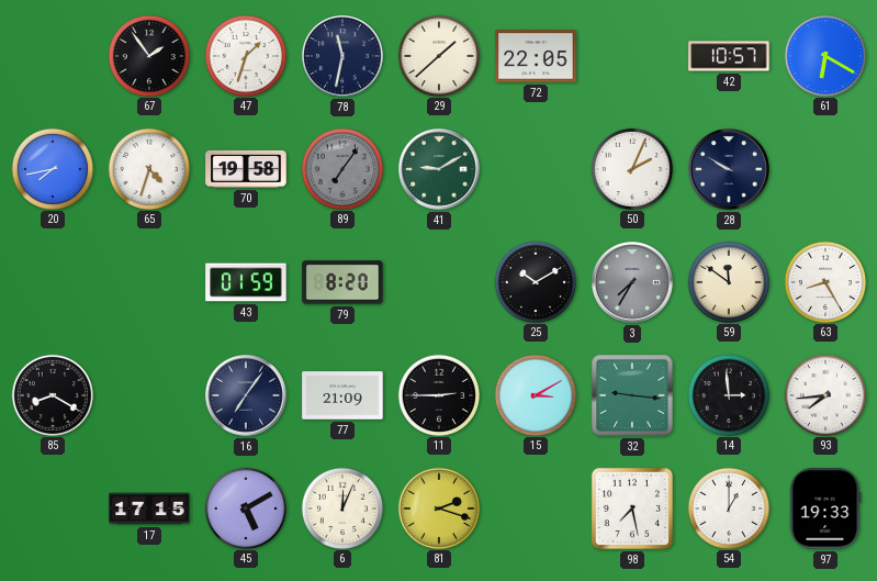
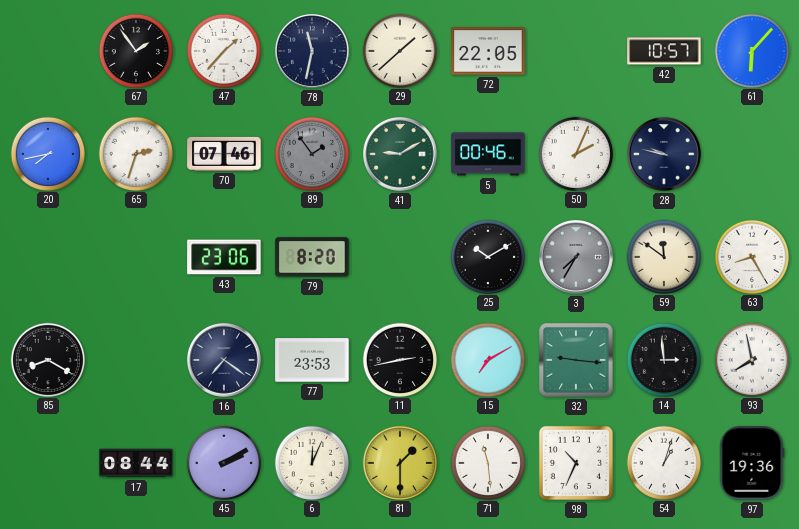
47: 1:33 -> 1:37 (223, 50)
61: 6:20 -> 6:07 (751, 50)
65: 4:33 -> 2:33 (135, 153)
70: 19:58 -> 07:46 (224, 154)
89: 7:06 -> 1:54 (311, 153)
5: none -> 00:46 (488, 154)
28: 9:50 -> 9:47 (665, 155)
43: 01:59 -> 23:06 (224, 257)
16: 7:06 -> 7:21 (225, 361)
77: 21:09 -> 23:53 (312, 360)
11: 2:45 -> 2:43 (399, 359)
15: 3:10 -> 7:10 (487, 359)
93: 7:44 -> 7:58 (751, 359)
17: 17:15 -> 08:44 (136, 463)
45: 5:10 -> 2:10 (223, 462)
81: 2:18 -> 1:30 (399, 462)
71: none -> 11:29 (487, 462)
98: 7:28 -> 10:34 (576, 463)
54: 1:00 -> 1:03 (663, 462)
97: 19:33 -> 19:36 (752, 463)
